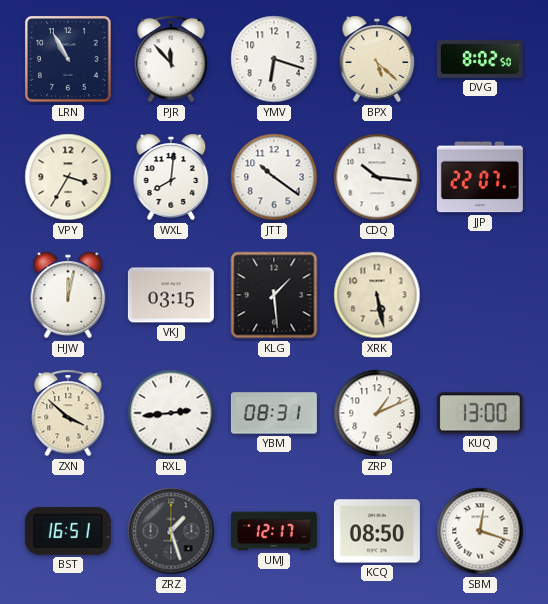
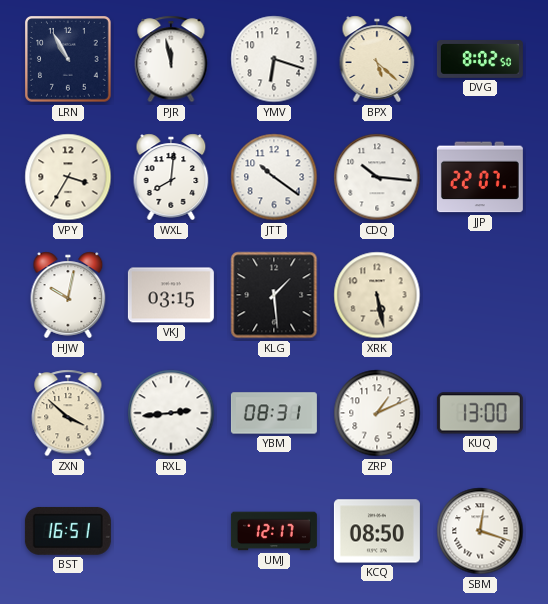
PJR: 11:53 -> 11:58 (171, 59)
HJW: 12:02 -> 10:02 (68, 295)
ZRZ: 1:27 -> none (171, 531)
